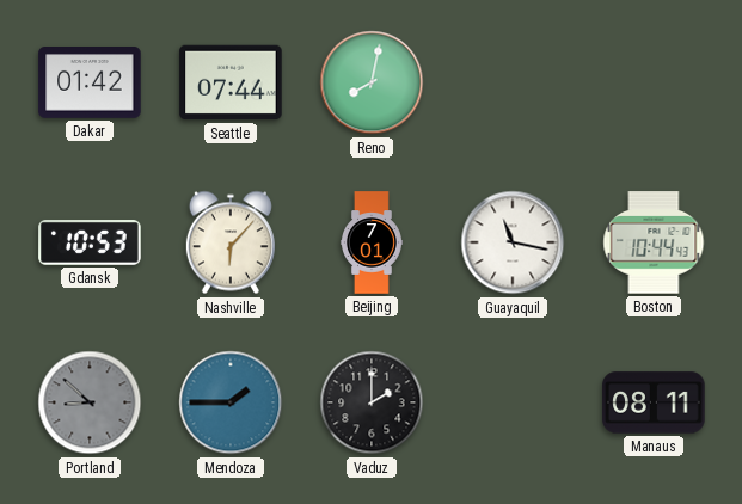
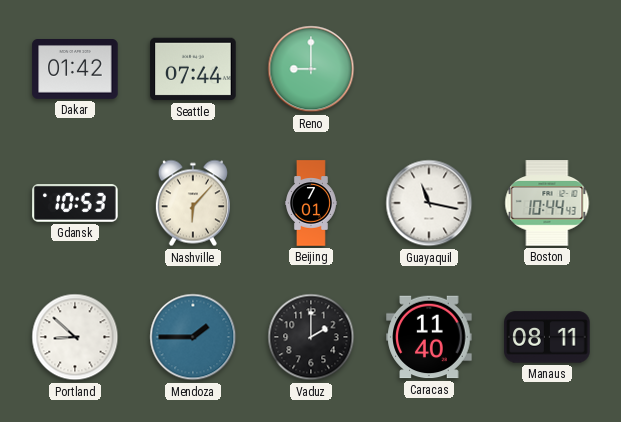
Reno: 8:02 -> 9:00 (311, 69)
Portland dial: grey -> white (75, 337)
Caracas: none -> 11:40 (429, 337)
